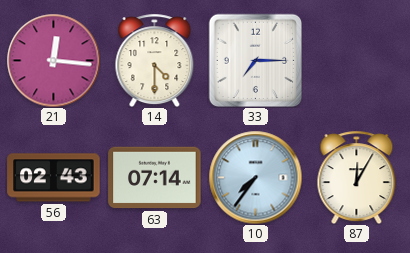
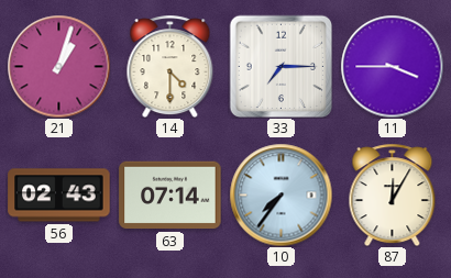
21: 12:16 -> 1:03 (58, 66)
11: none -> 3:45 (392, 66)
